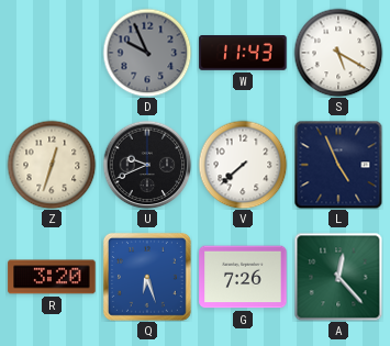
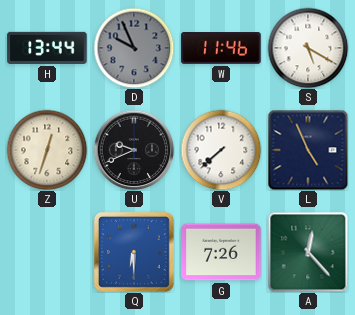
H: none -> 13:44 (47, 48)
W: 11:43 -> 11:46 (221, 48)
R: 3:20 -> none (52, 277)
Q: 6:27 -> 6:30 (134, 252)
